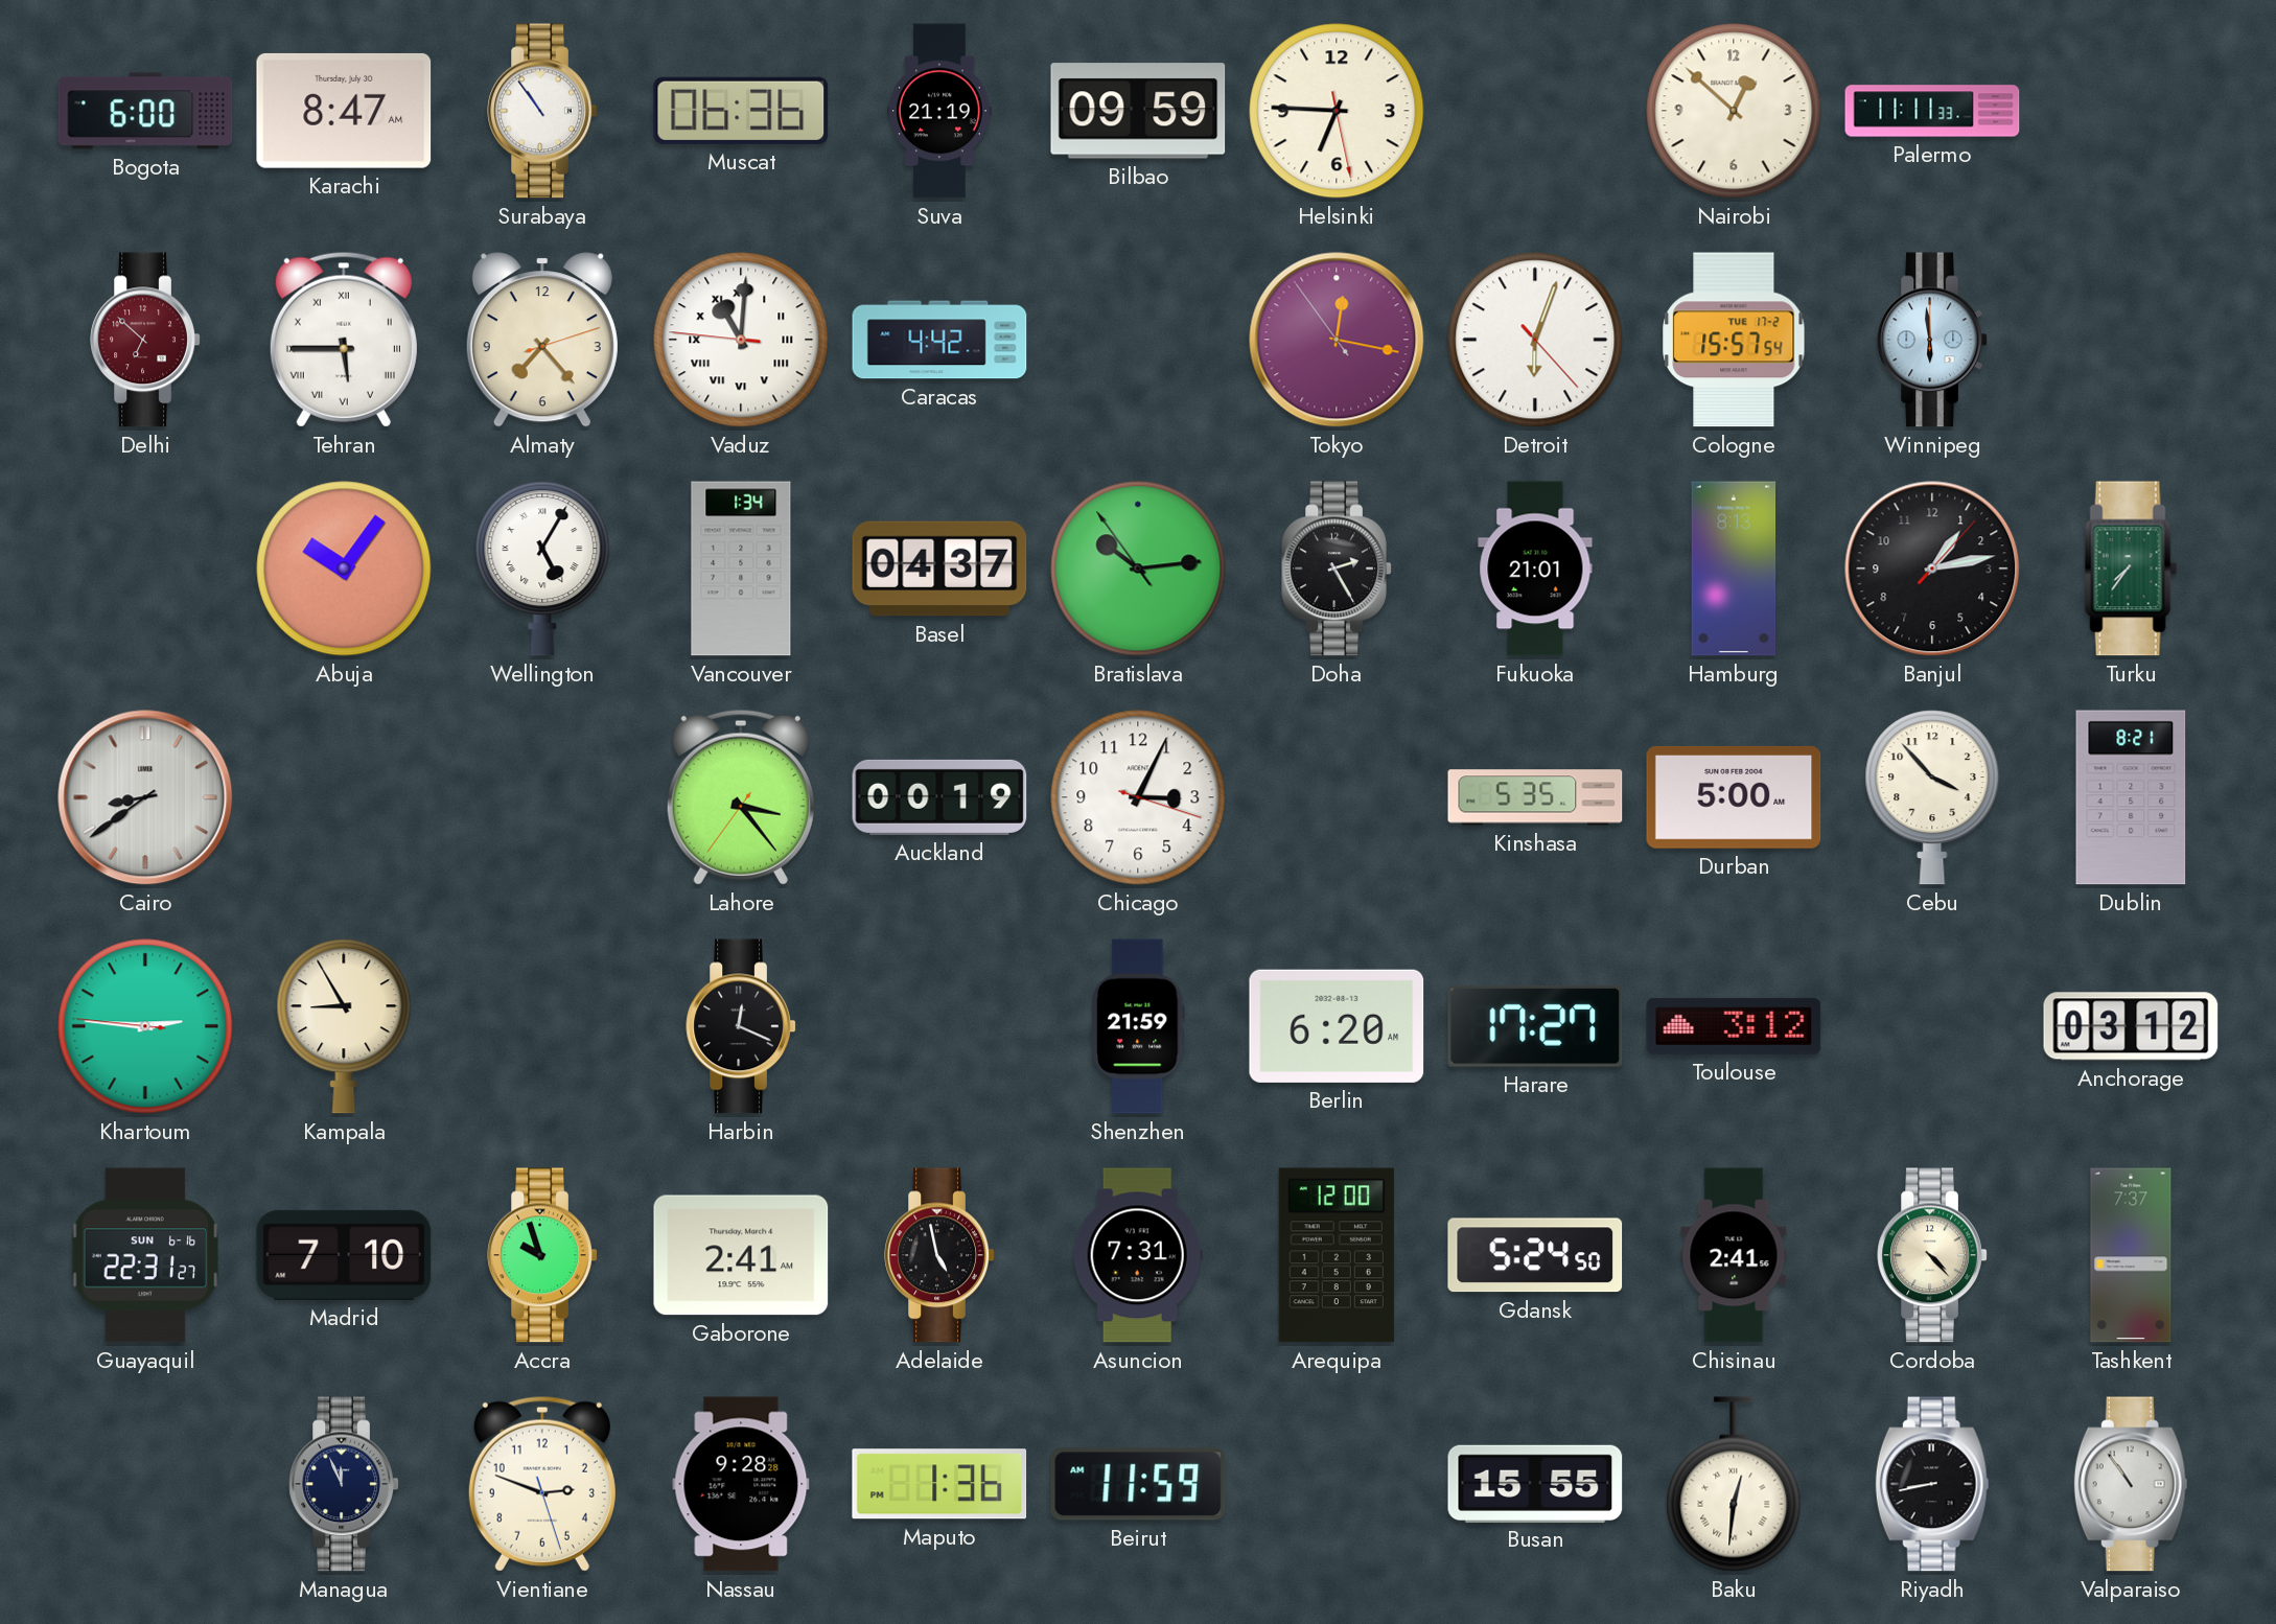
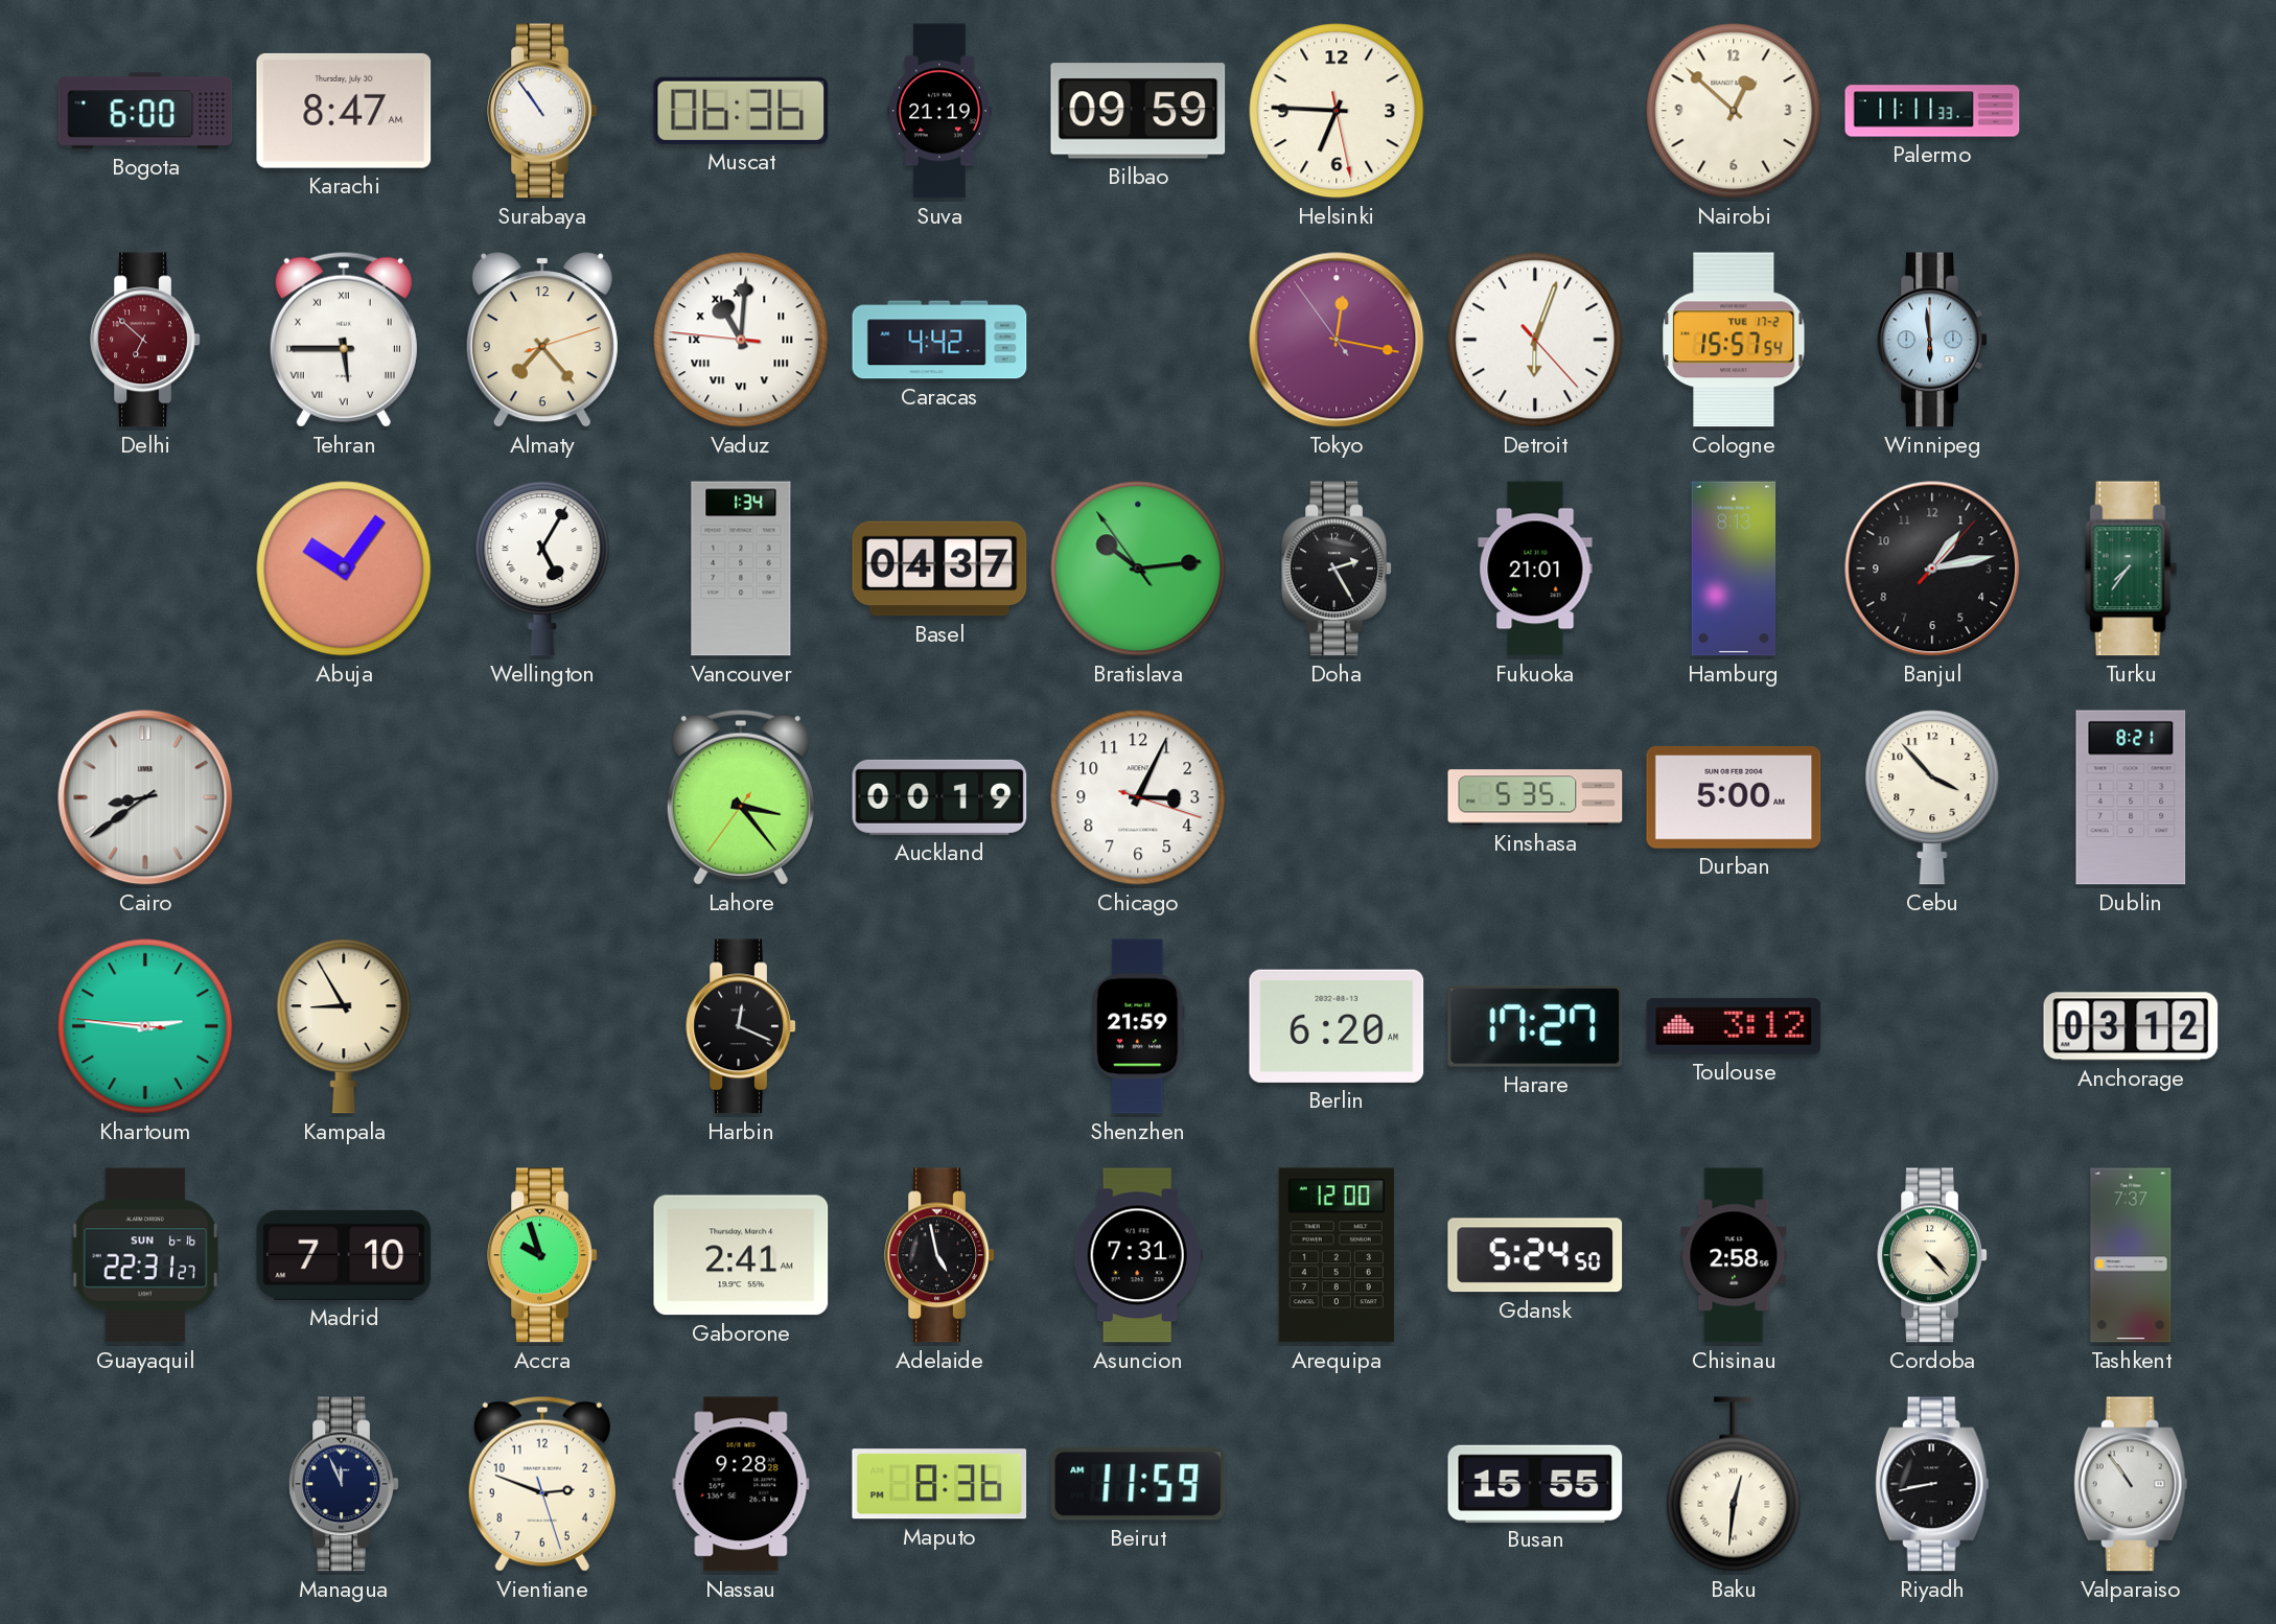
Chisinau: 2:41 -> 2:58 (1734, 1255)
Maputo: 1:36 -> 8:36 (939, 1484)
